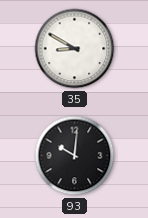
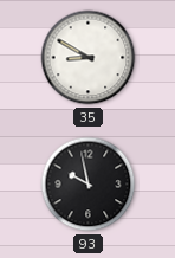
93: 10:01 -> 9:58 (89, 185)
